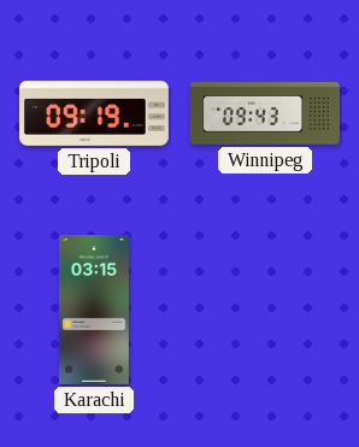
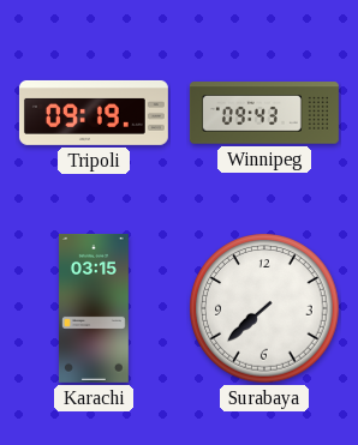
Surabaya: none -> 7:38 (264, 308)
